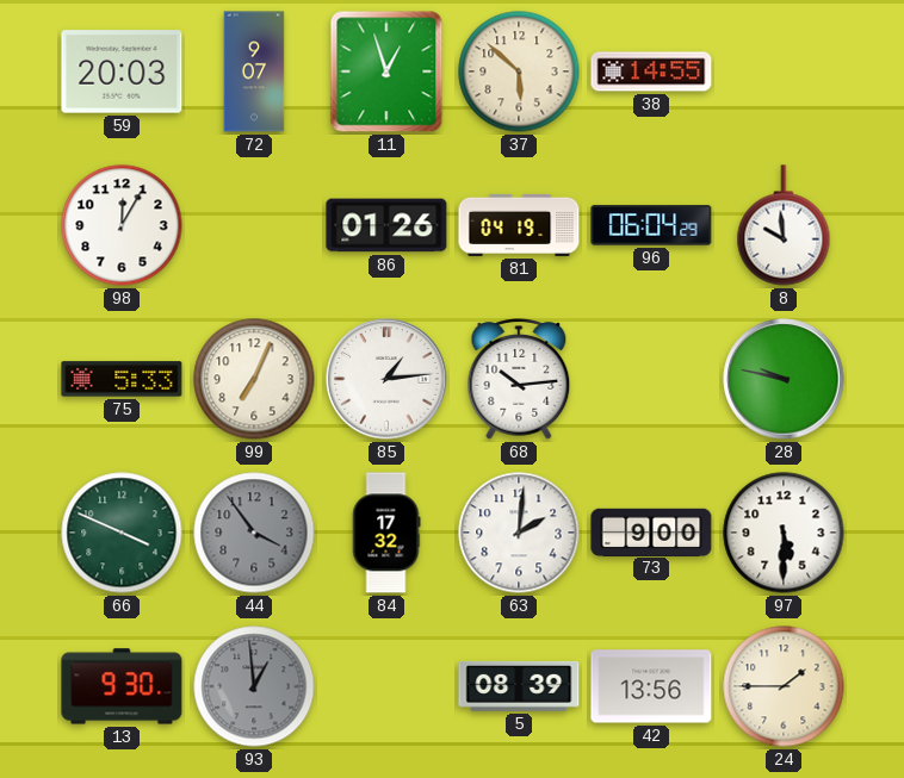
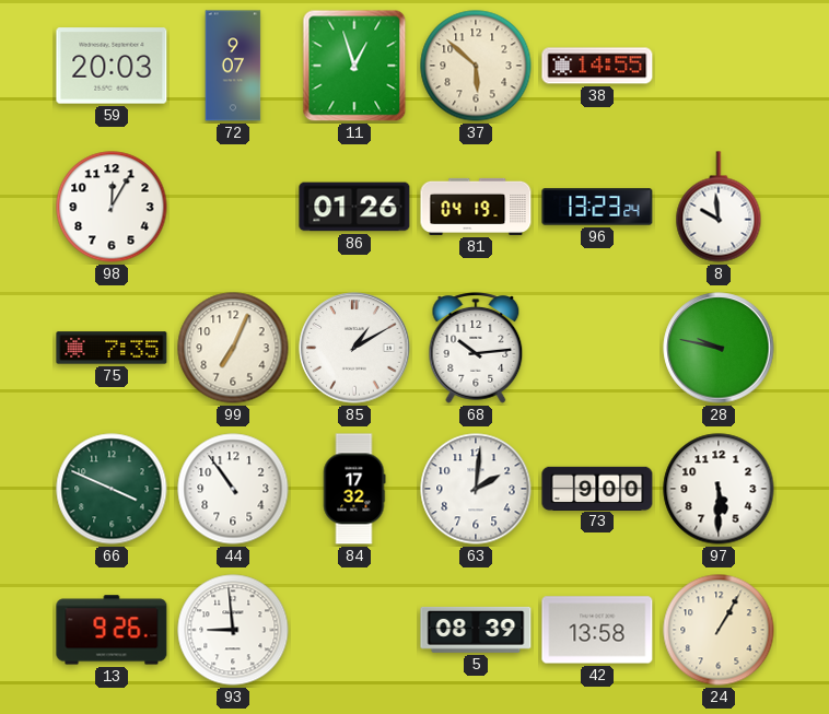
96: 06:04 -> 13:23 (597, 207)
75: 5:33 -> 7:35 (112, 348)
85: 1:14 -> 1:10 (354, 348)
44: 3:54 -> 10:54 (233, 489)
44 dial: grey -> white (233, 489)
13: 9:30 -> 9:26 (112, 630)
93: 12:59 -> 8:59 (233, 630)
93 dial: grey -> white (233, 630)
42: 13:56 -> 13:58 (597, 630)
24: 1:45 -> 1:05 (719, 630)
